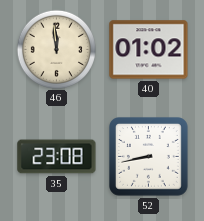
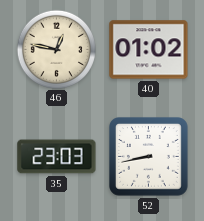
46: 11:59 -> 12:47 (56, 49)
35: 23:08 -> 23:03 (57, 157)
